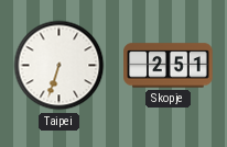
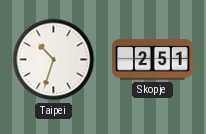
Taipei: 6:33 -> 10:33 (54, 60)
